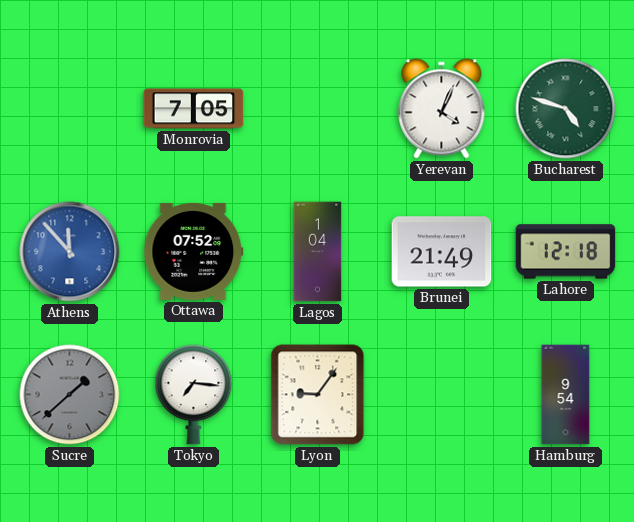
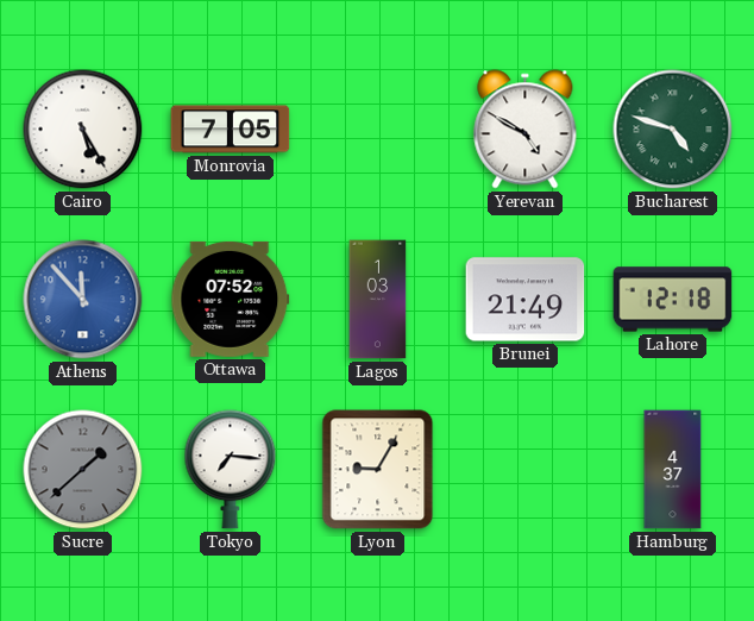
Cairo: none -> 5:25 (83, 130)
Yerevan: 4:04 -> 4:50 (526, 130)
Lagos: 1:04 -> 1:03 (378, 300)
Lyon: 9:06 -> 9:05 (378, 470)
Hamburg: 9:54 -> 4:37 (673, 470)
